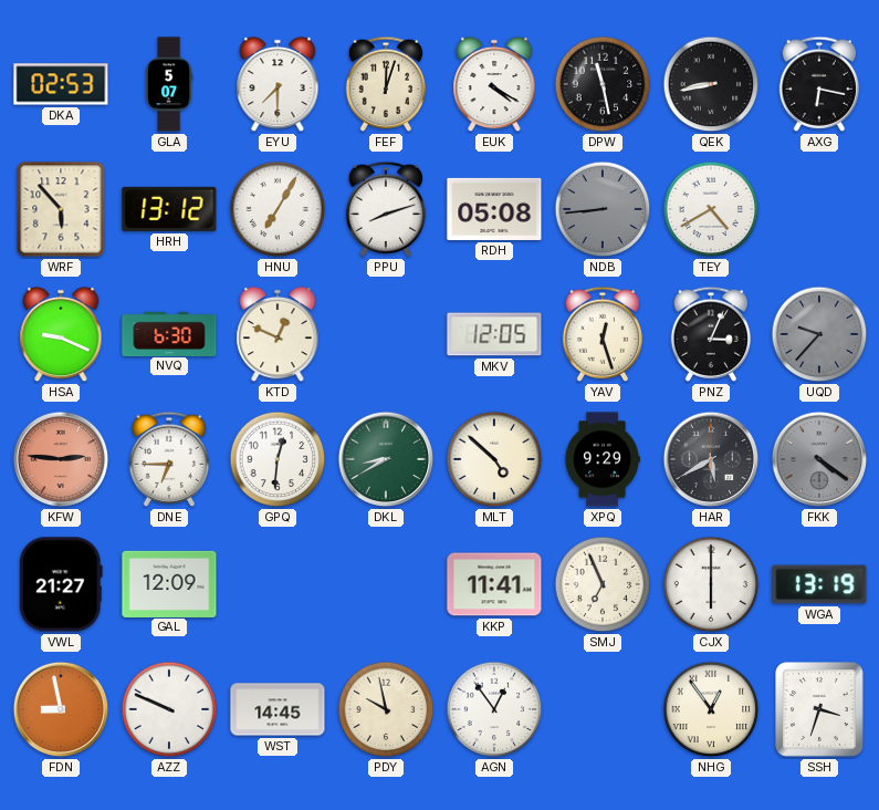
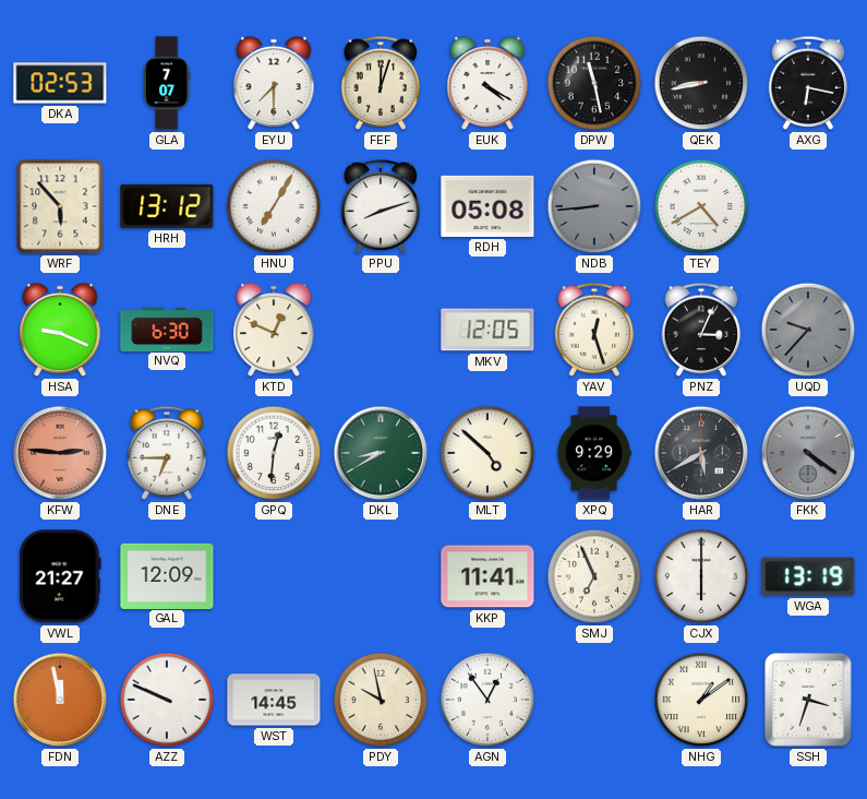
GLA: 5:07 -> 7:07 (167, 83)
FDN: 8:58 -> 11:58 (60, 700)
NHG: 12:54 -> 1:09 (701, 700)
